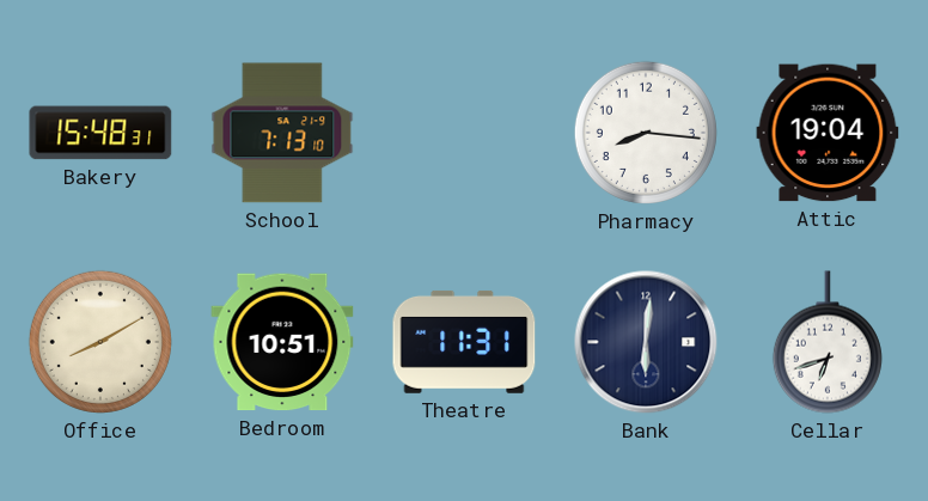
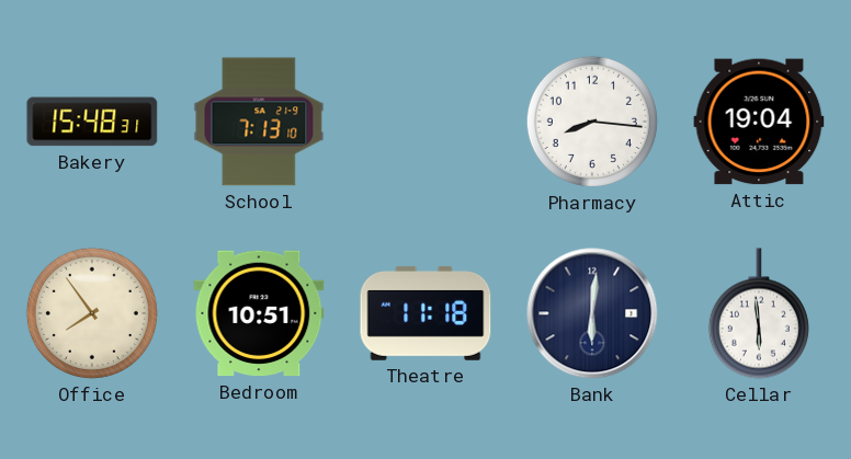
Office: 8:10 -> 7:54 (92, 313)
Theatre: 11:31 -> 11:18 (426, 313)
Cellar: 6:42 -> 5:59 (759, 313)
